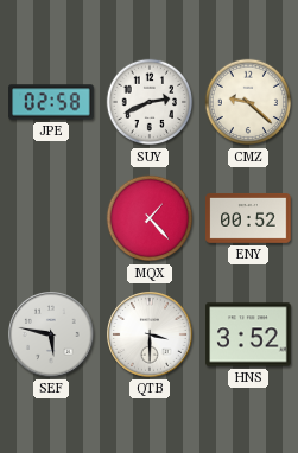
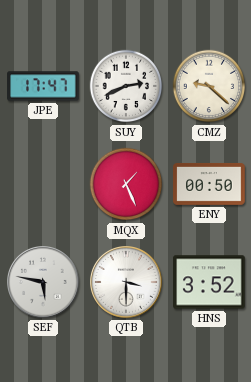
JPE: 02:58 -> 17:47 (43, 86)
MQX: 1:23 -> 1:26 (126, 184)
ENY: 00:52 -> 00:50 (209, 185)
